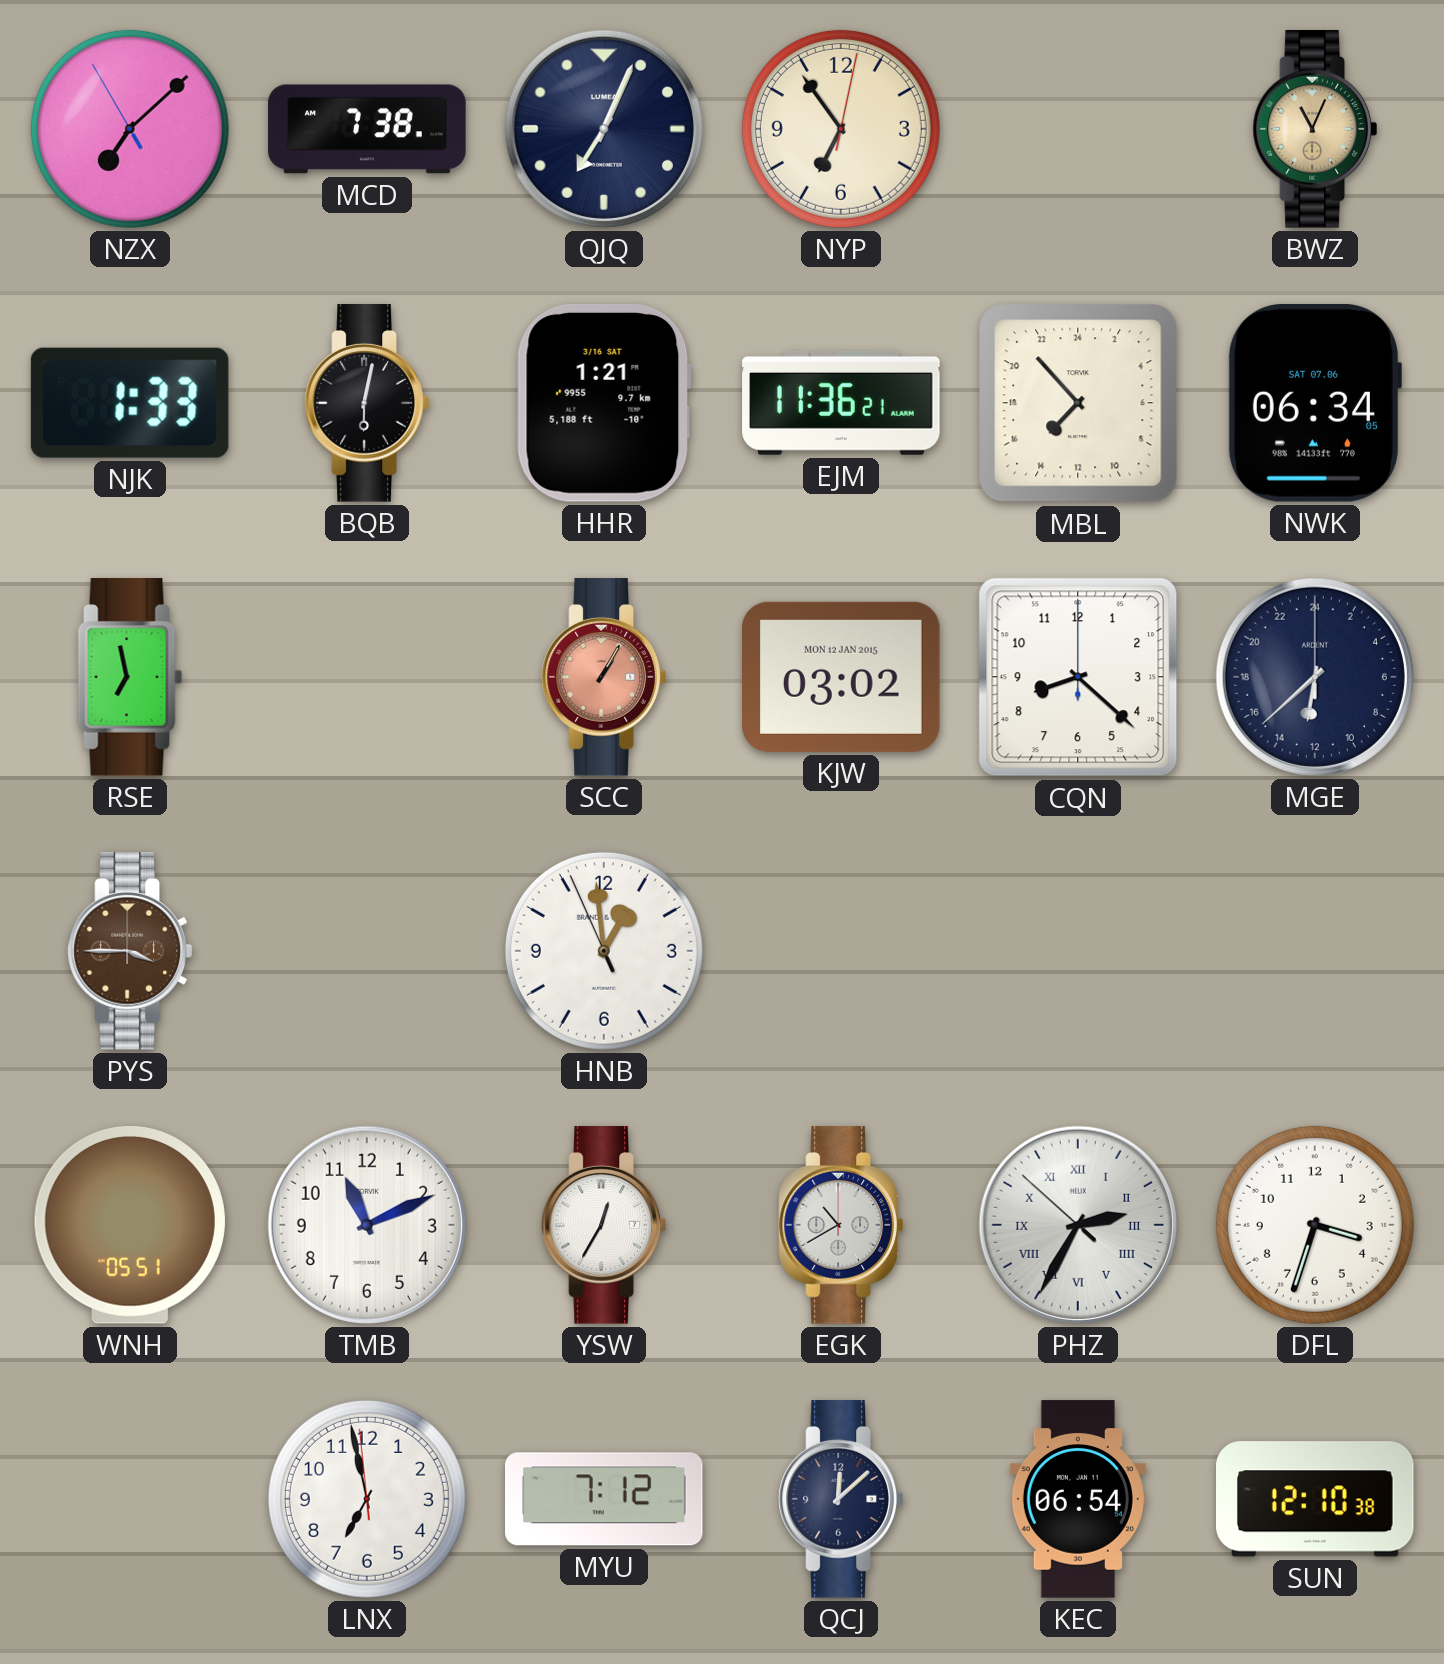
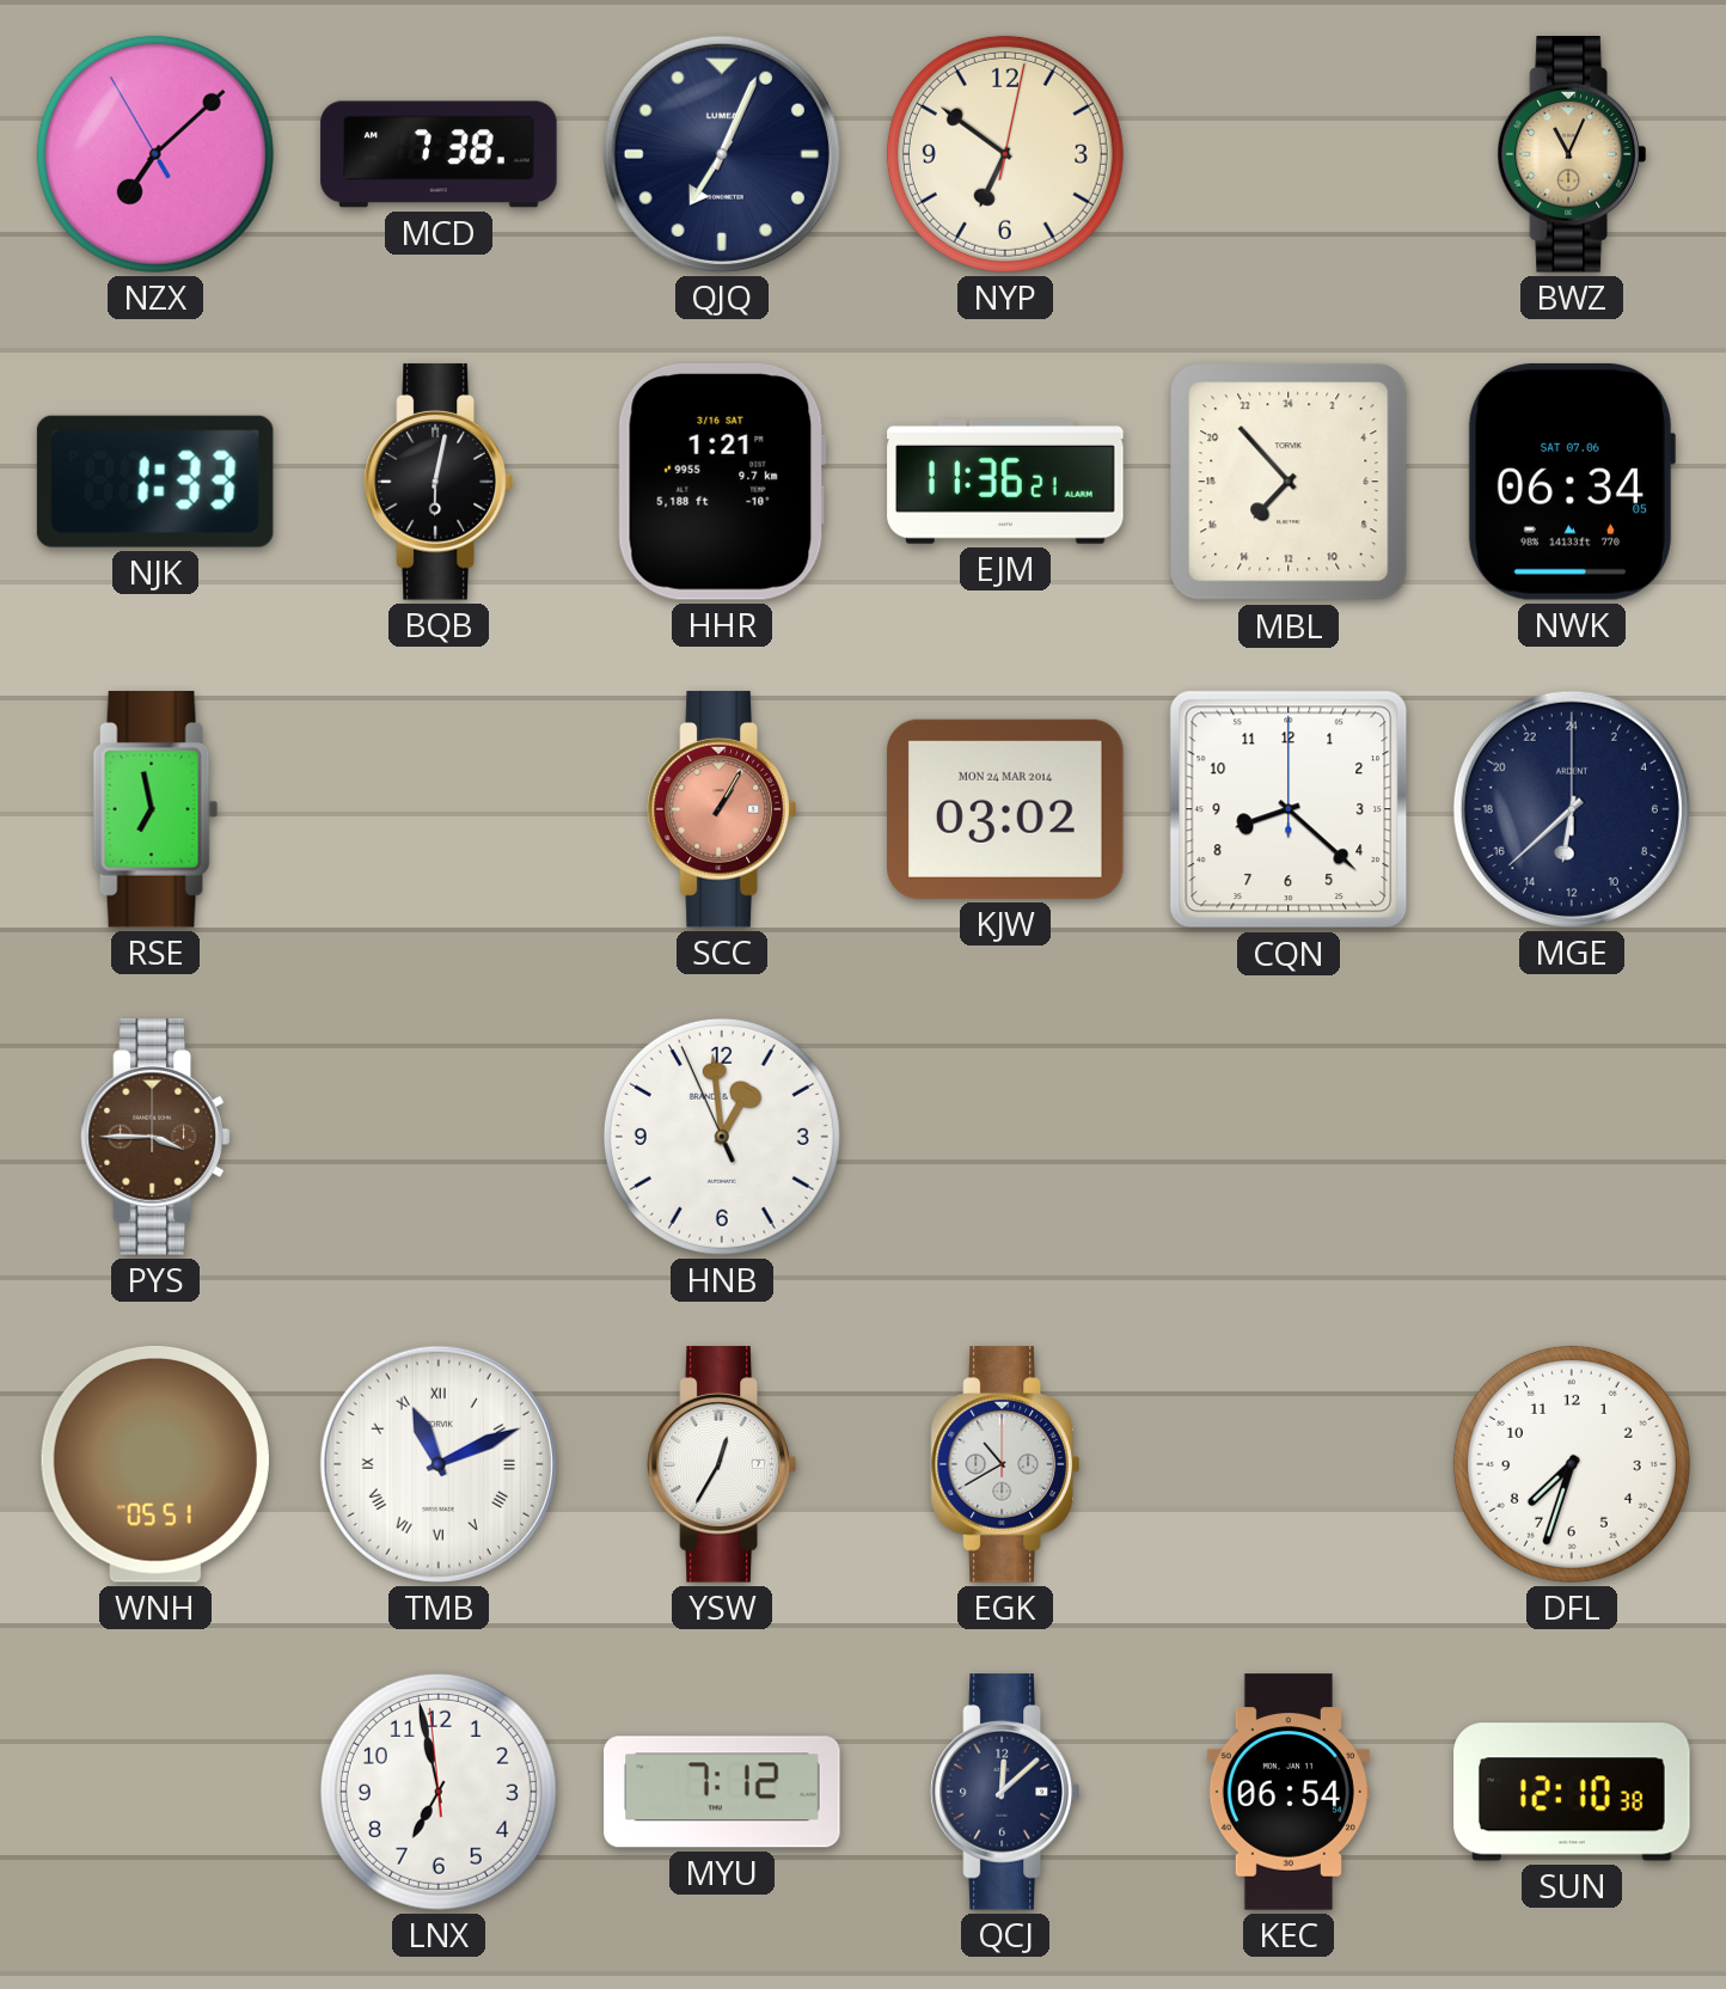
NYP: 6:54 -> 6:51 (1005, 154)
KJW date: MON 12 JAN 2015 -> MON 24 MAR 2014 (1006, 809)
TMB numerals: Arabic -> Roman (439, 1464)
PHZ: 2:34 -> none (1078, 1225)
DFL: 3:33 -> 7:33 (1572, 1464)
